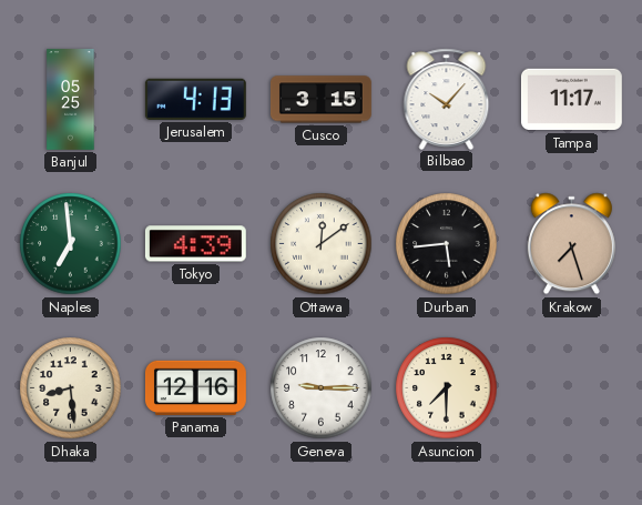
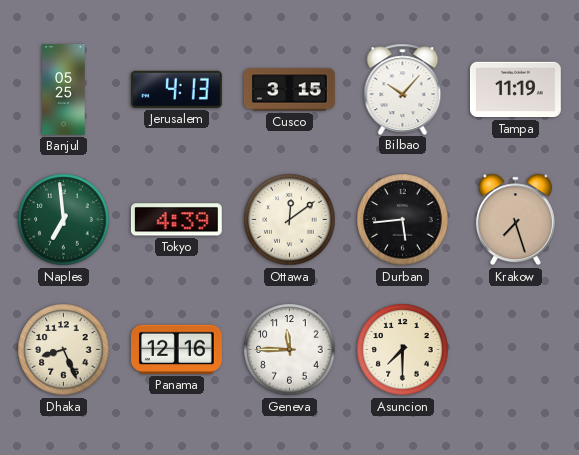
Tampa: 11:17 -> 11:19 (515, 90)
Dhaka: 8:29 -> 8:26 (64, 350)
Geneva: 9:15 -> 11:45 (290, 350)
